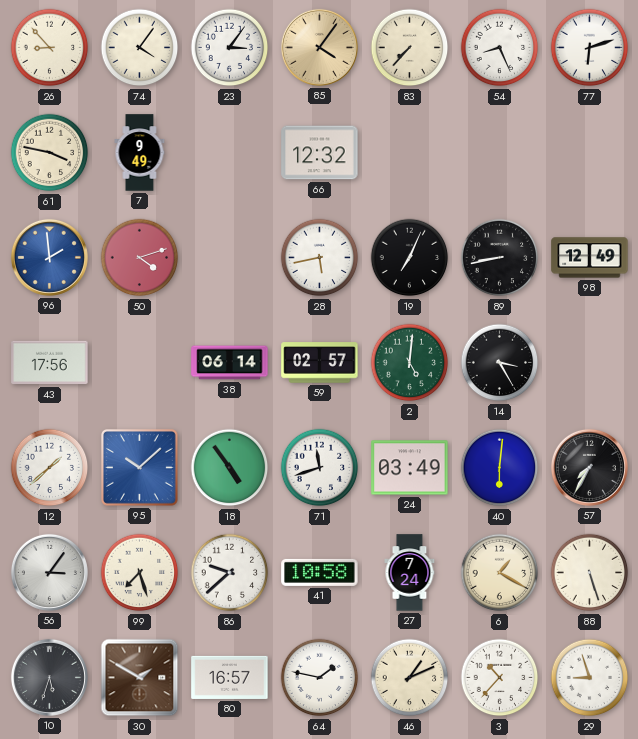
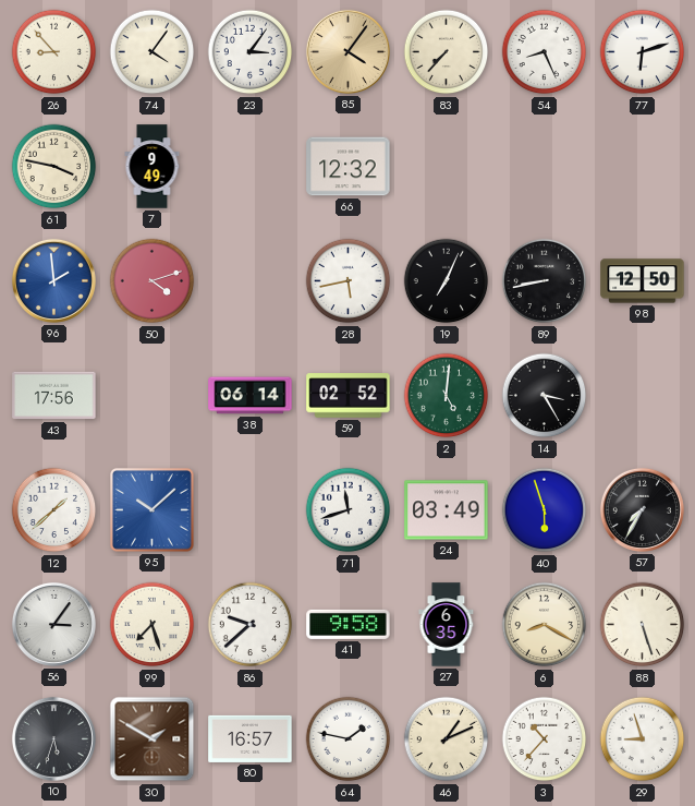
98: 12:49 -> 12:50 (643, 281)
59: 02:57 -> 02:52 (349, 396)
18: 4:54 -> none (230, 468)
40: 6:01 -> 5:57 (545, 510)
41: 10:58 -> 9:58 (349, 624)
27: 7:24 -> 6:35 (447, 625)
6: 1:20 -> 8:20 (545, 625)
